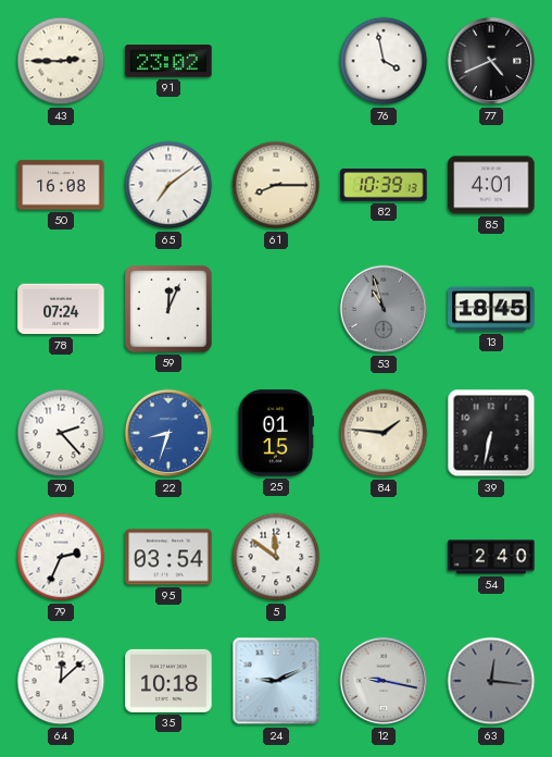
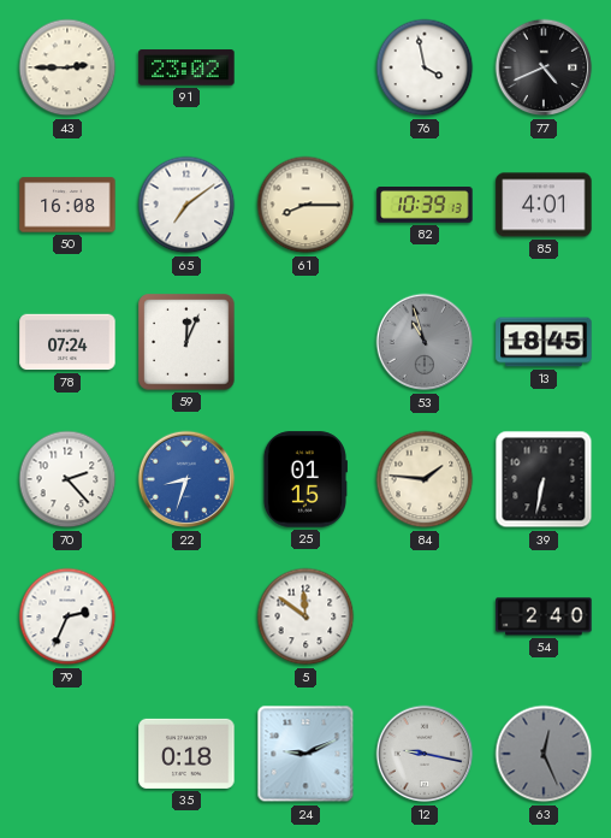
95: 03:54 -> none (168, 557)
64: 12:08 -> none (61, 681)
35: 10:18 -> 0:18 (186, 754)
63: 12:16 -> 12:26 (544, 754)
